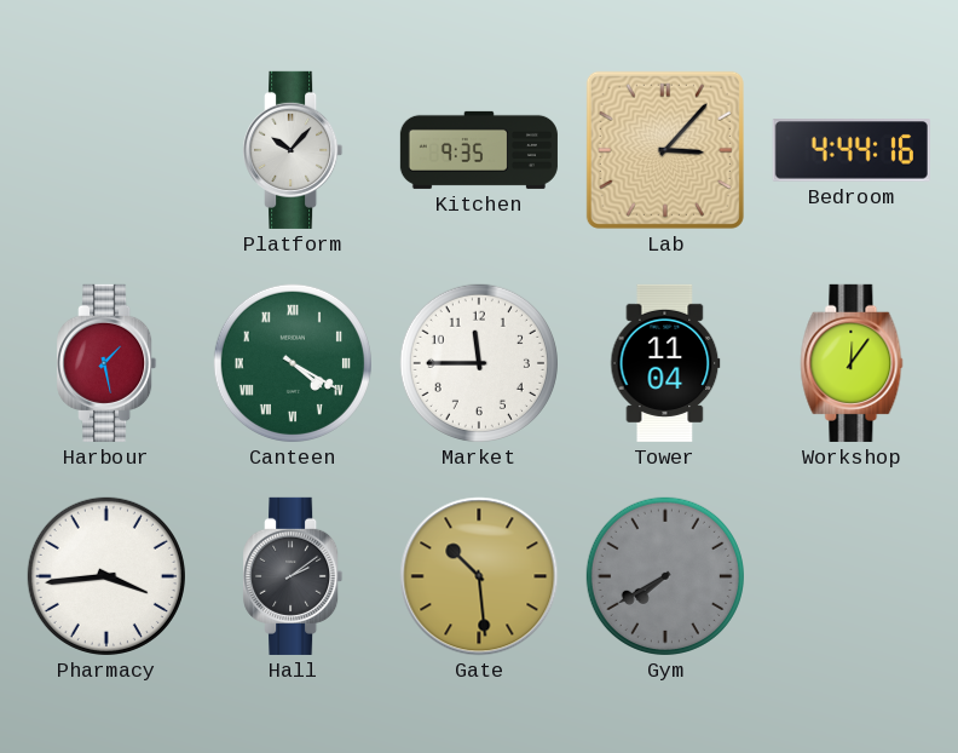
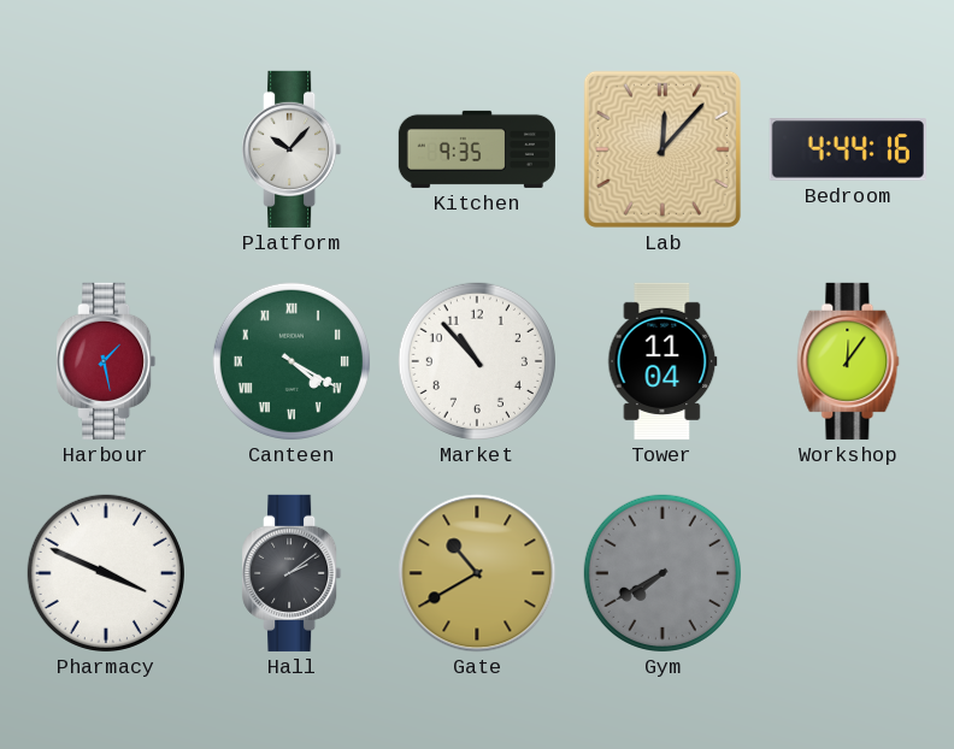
Lab: 3:07 -> 12:07 (662, 149)
Market: 11:45 -> 10:53 (477, 361)
Pharmacy: 3:44 -> 3:49 (106, 573)
Gate: 10:29 -> 10:40 (477, 573)
